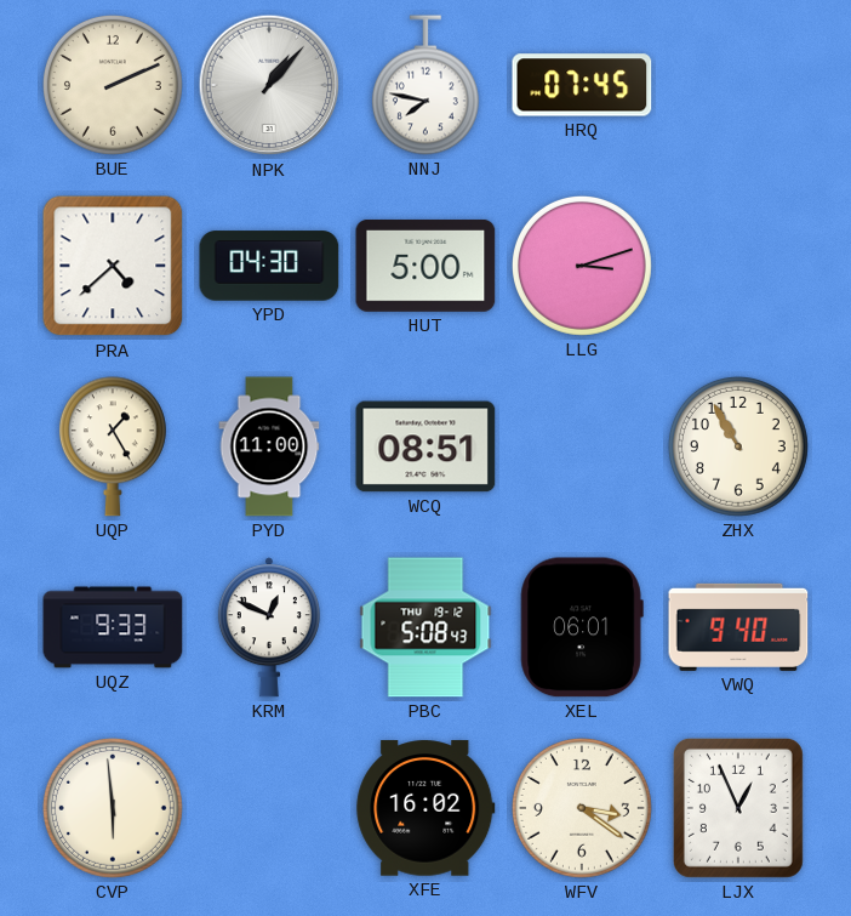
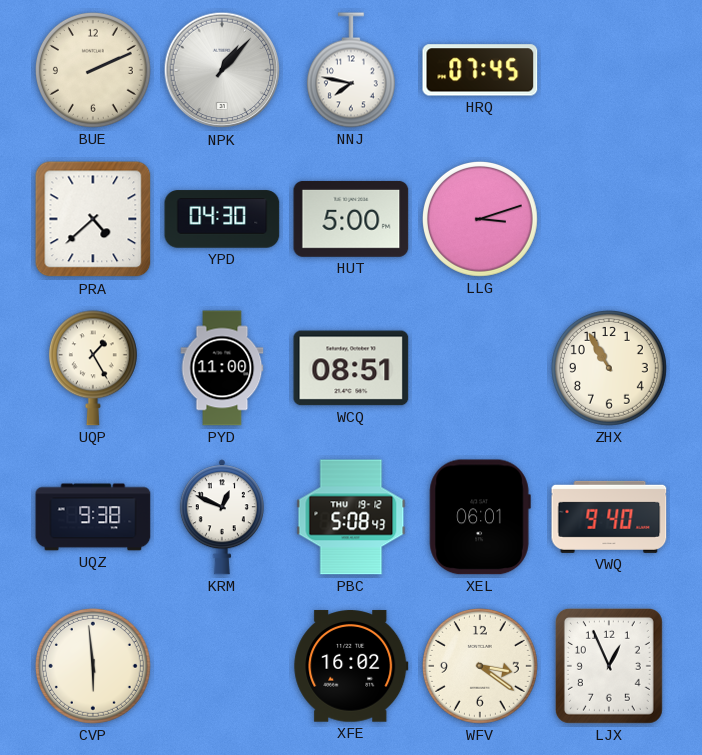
UQZ: 9:33 -> 9:38 (93, 517)
